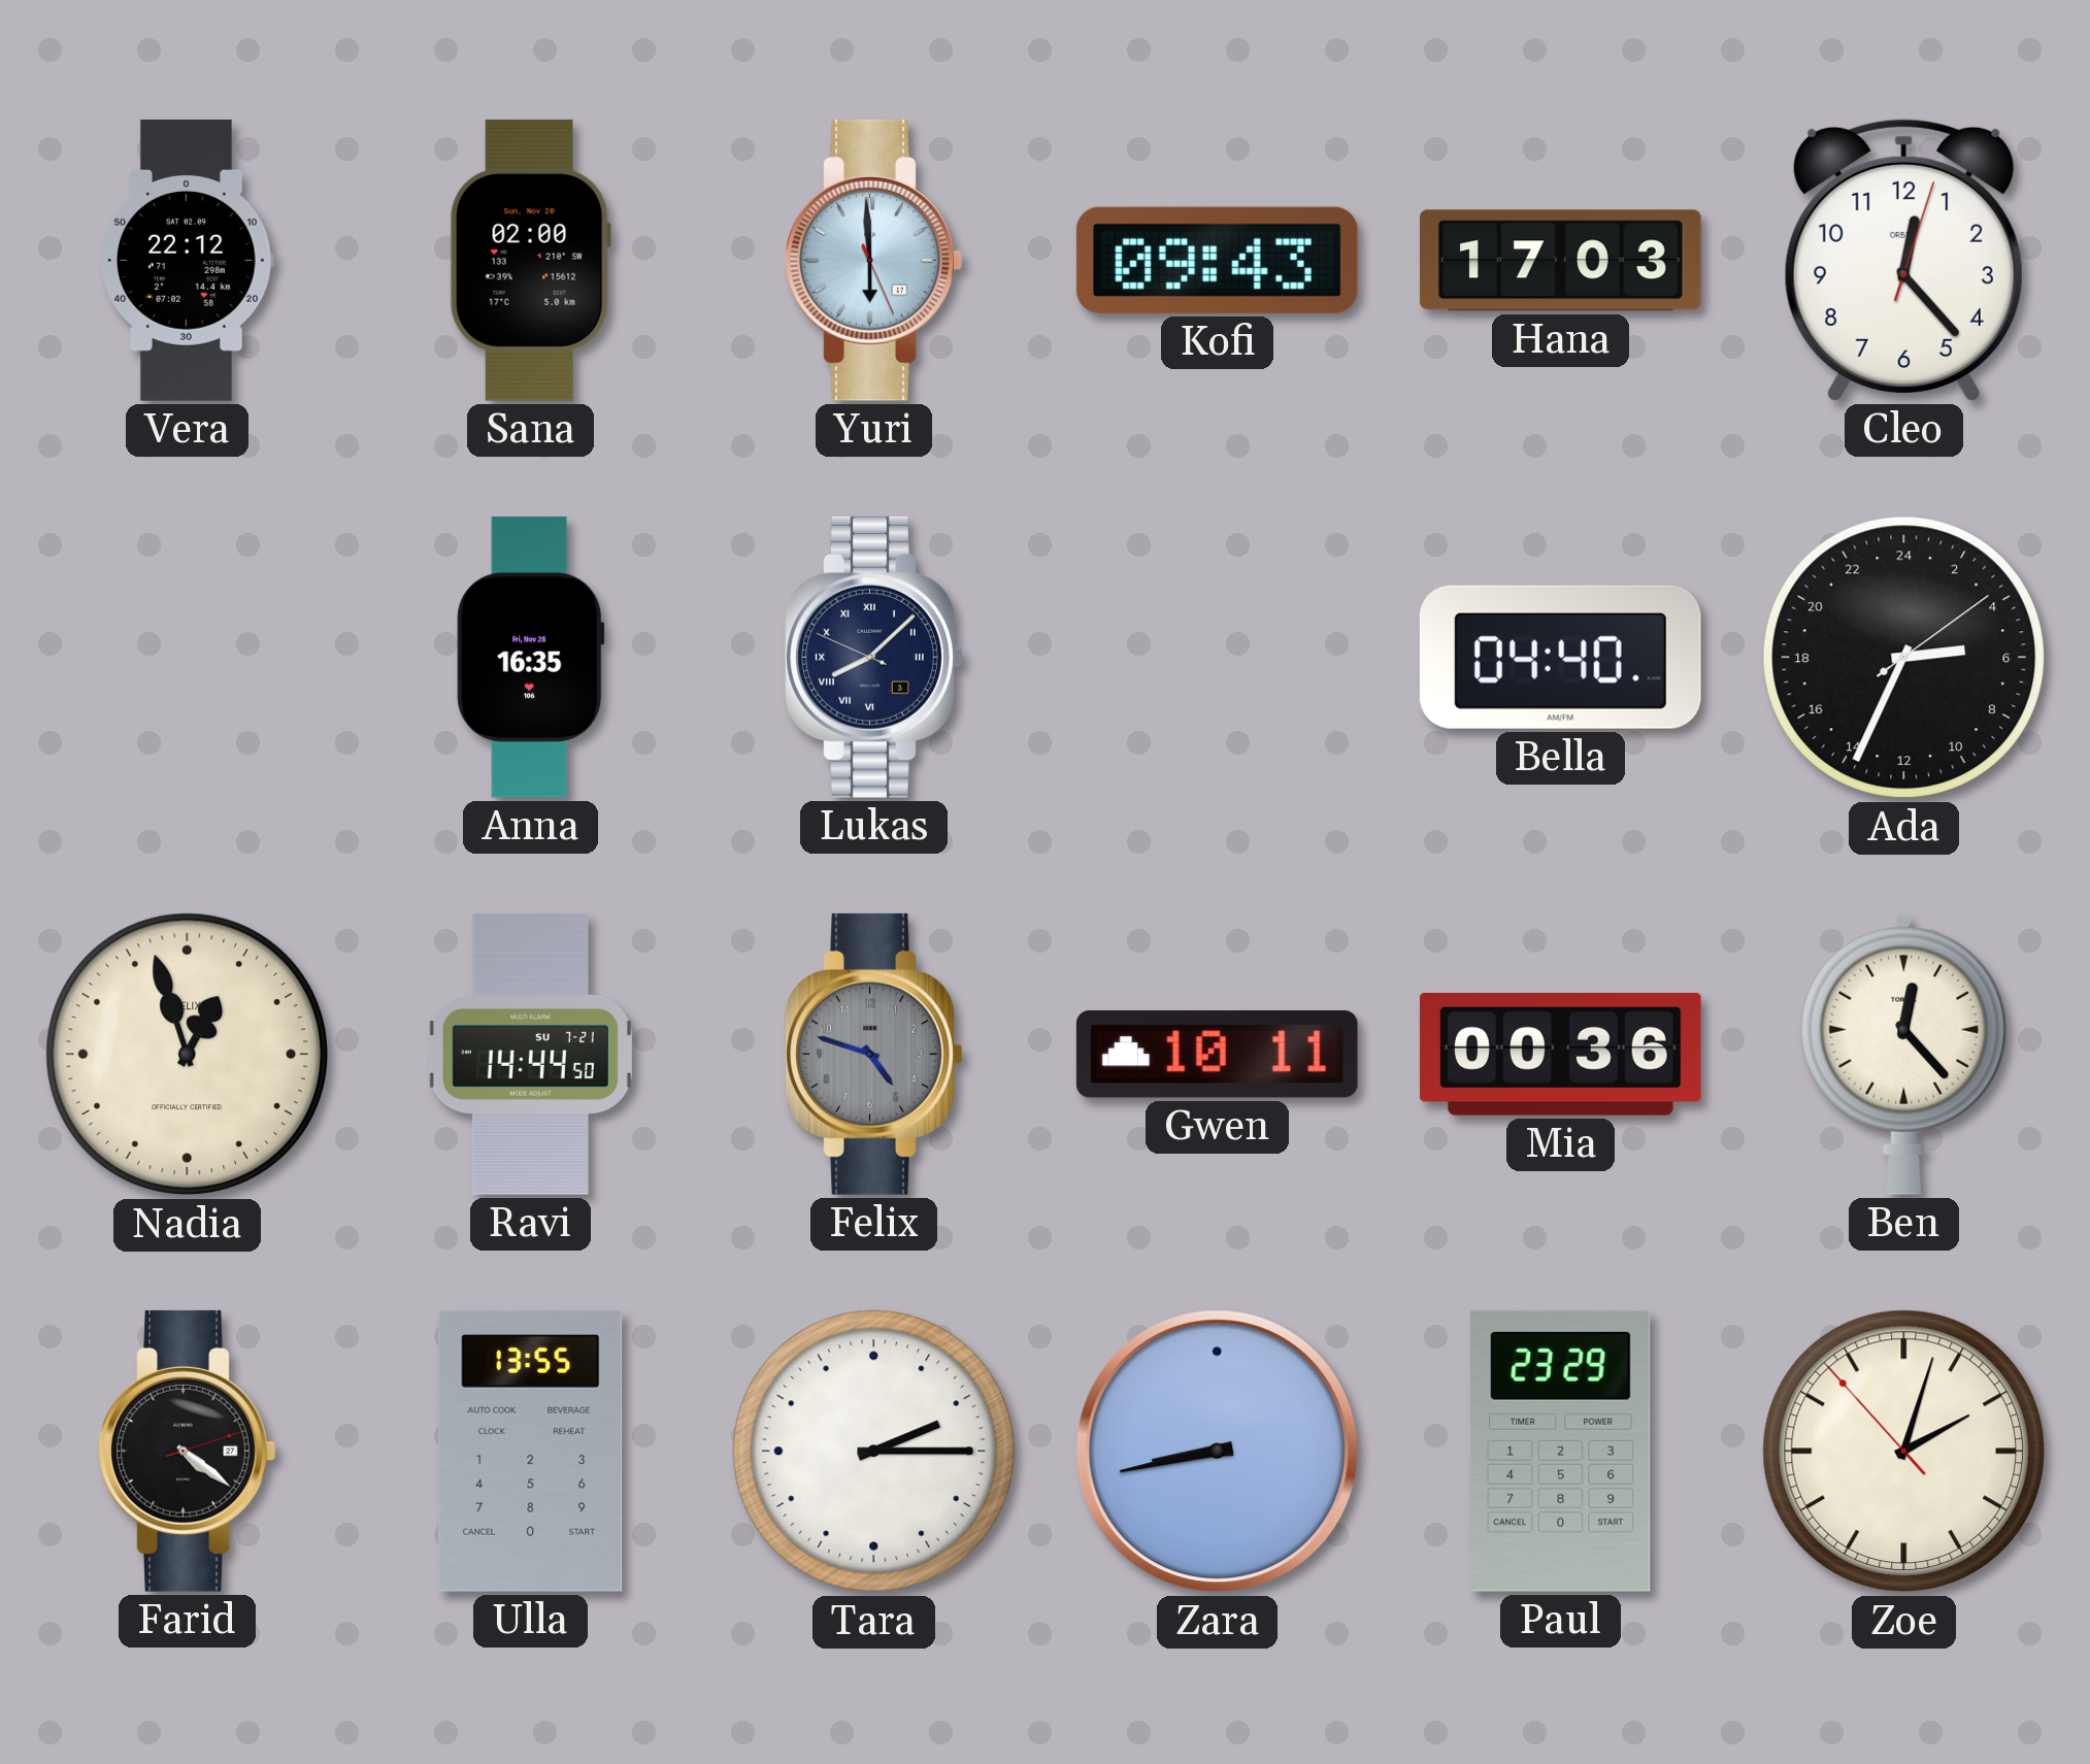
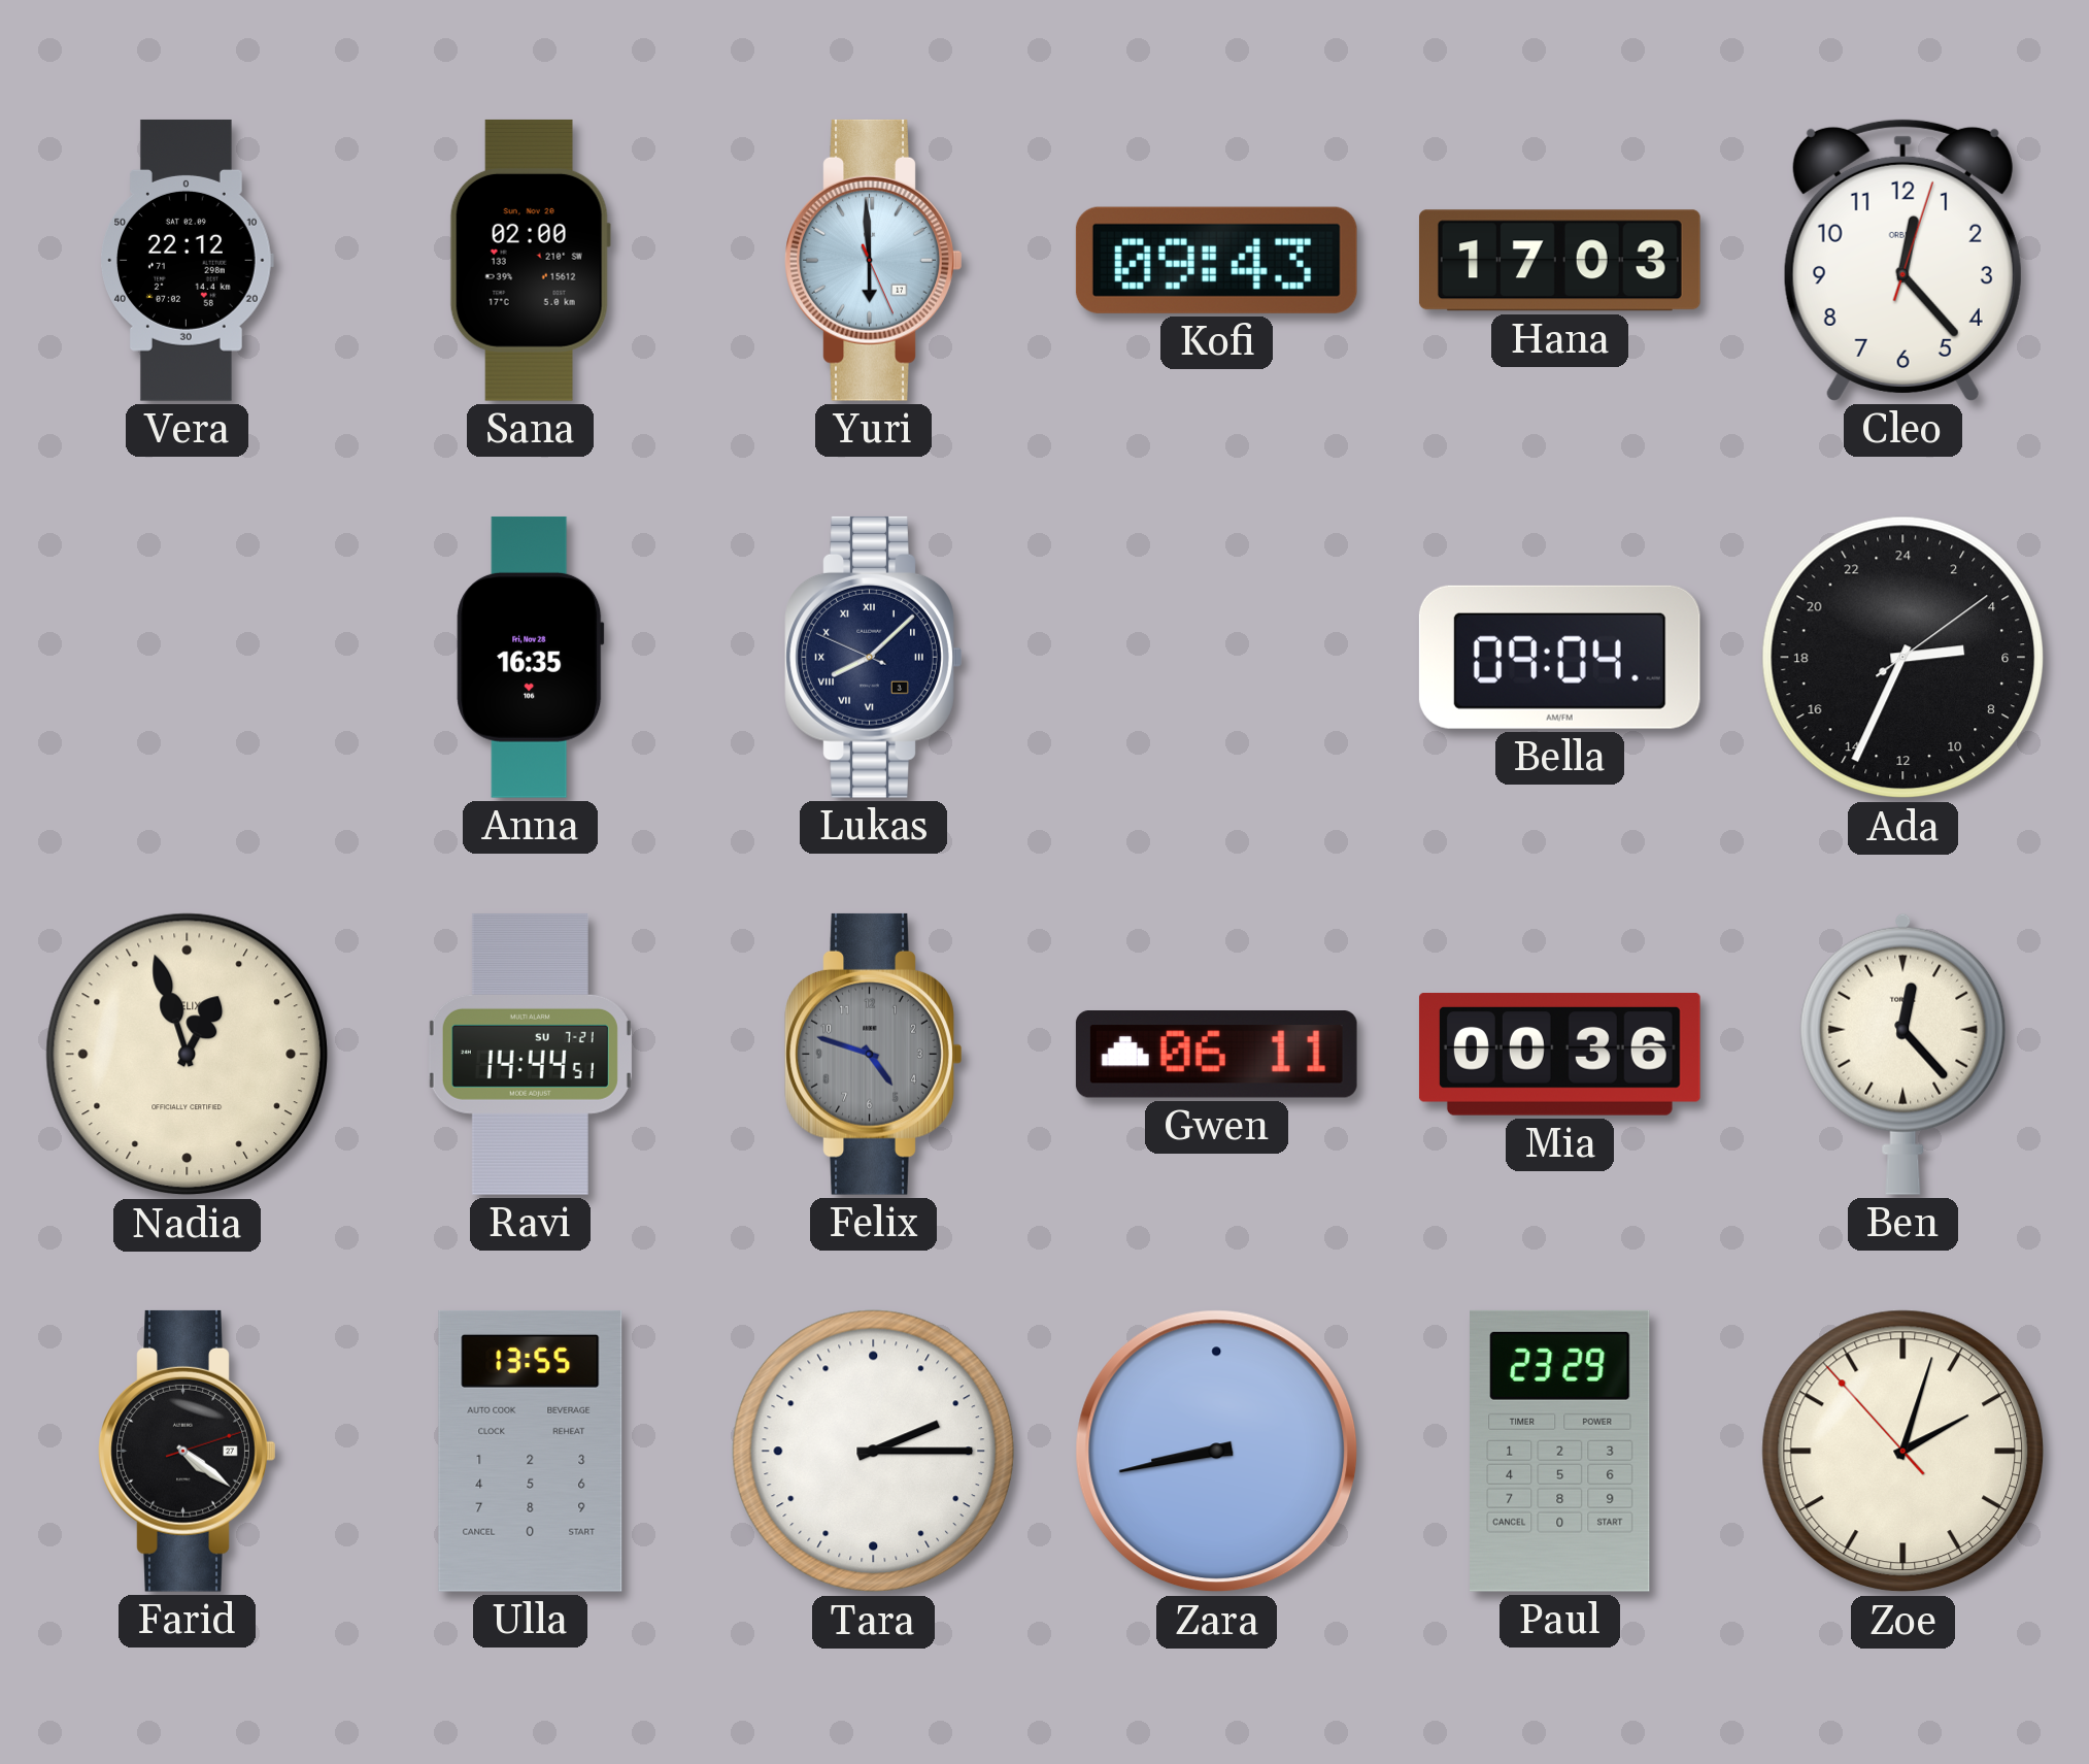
Bella: 04:40 -> 09:04 (1559, 657)
Ravi: 14:44:50 -> 14:44:51 (530, 1054)
Gwen: 10:11 -> 06:11 (1216, 1054)
